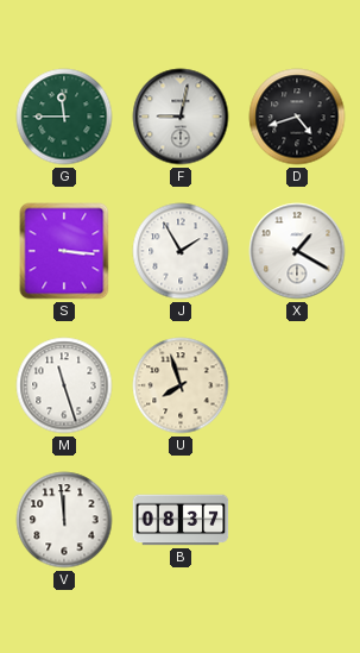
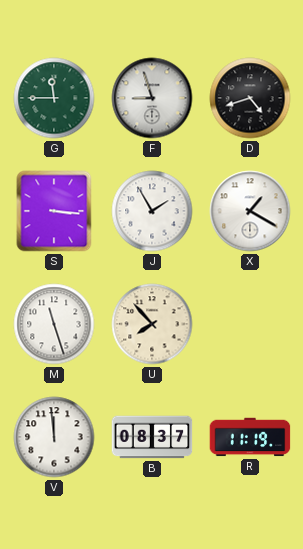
F: 9:02 -> 8:57 (152, 98)
U: 7:57 -> 7:53 (152, 324)
R: none -> 11:19 (250, 437)
